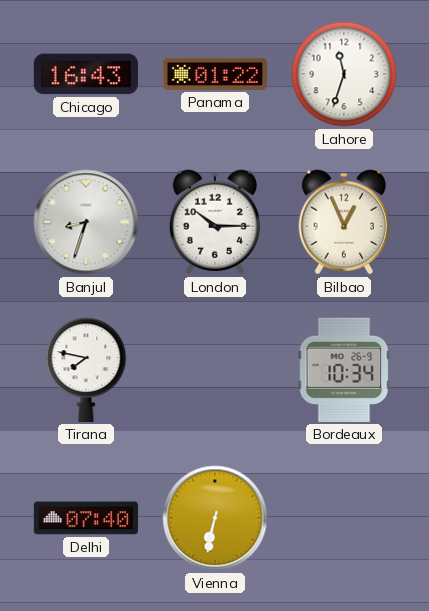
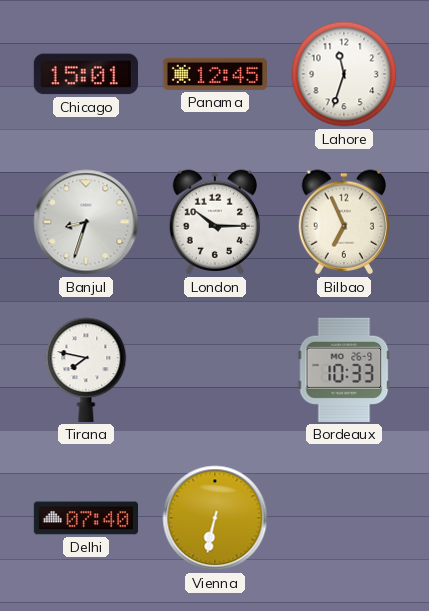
Chicago: 16:43 -> 15:01 (86, 74)
Panama: 01:22 -> 12:45 (214, 74)
Bilbao: 12:56 -> 6:56 (343, 222)
Bordeaux: 10:34 -> 10:33 (344, 370)
